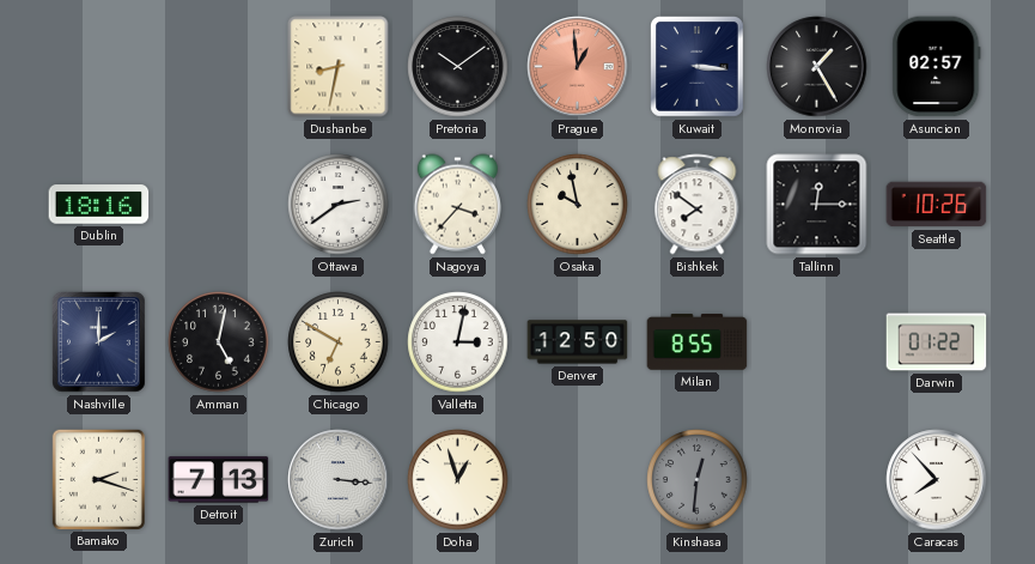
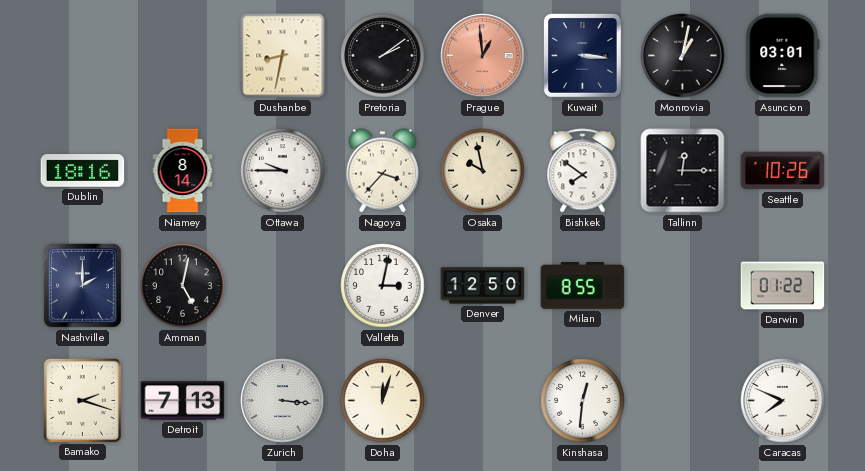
Pretoria: 10:09 -> 2:09 (383, 56)
Monrovia: 1:25 -> 1:02 (683, 56)
Asuncion: 02:57 -> 03:01 (783, 56)
Niamey: none -> 8:14 (183, 171)
Ottawa: 2:39 -> 9:45 (283, 171)
Chicago: 6:50 -> none (339, 342)
Doha: 12:57 -> 12:03 (383, 401)
Kinshasa dial: grey -> white (583, 401)
Caracas: 7:53 -> 7:49 (783, 401)
